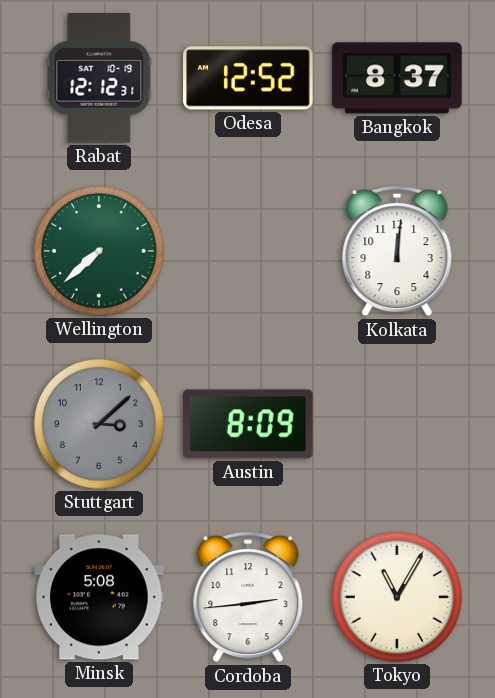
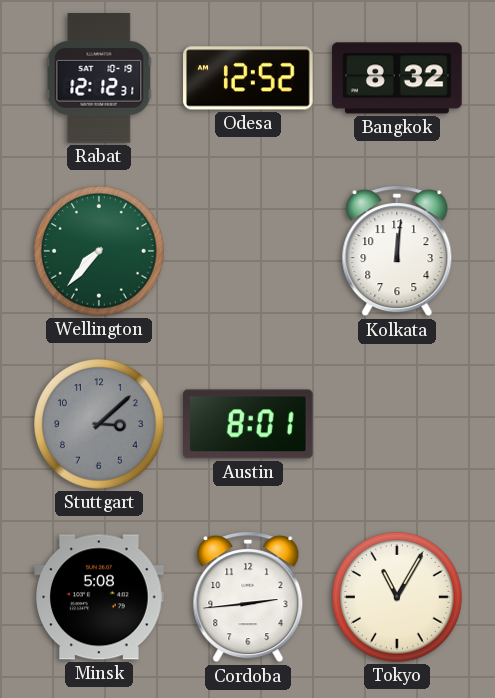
Bangkok: 8:37 -> 8:32 (397, 78)
Wellington: 7:38 -> 7:37 (100, 252)
Austin: 8:09 -> 8:01 (249, 424)
